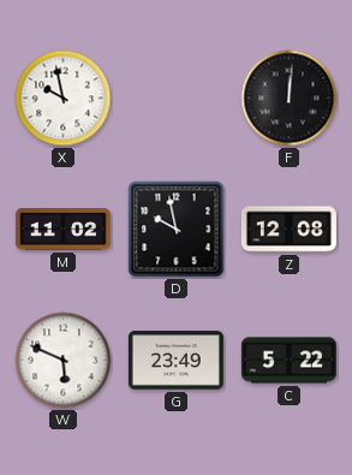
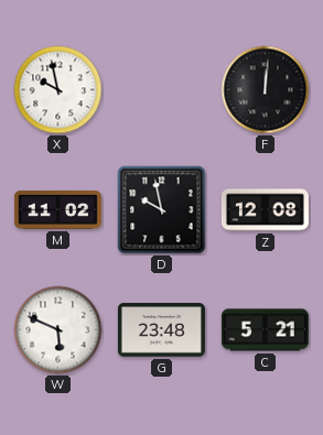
G: 23:49 -> 23:48 (161, 330)
C: 5:22 -> 5:21 (265, 330)
